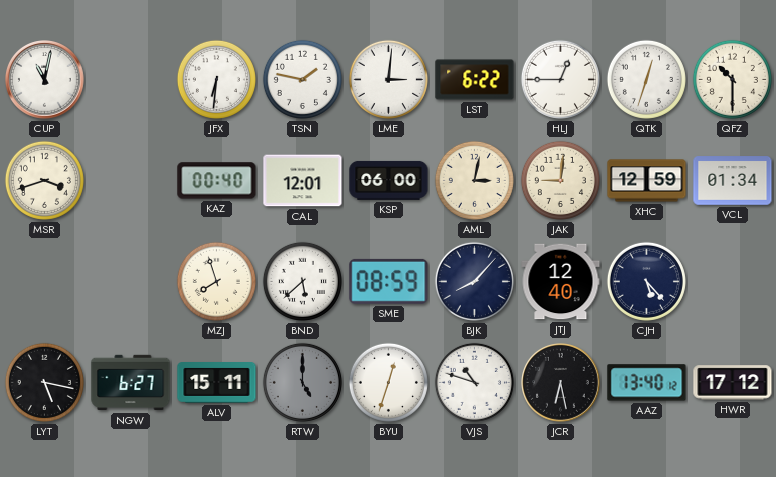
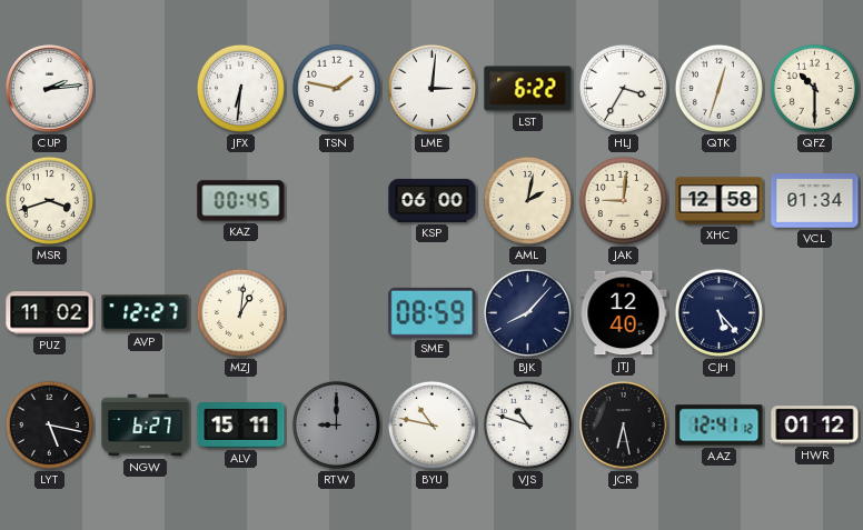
CUP: 11:02 -> 2:14 (50, 89)
HLJ: 12:45 -> 3:35 (623, 88)
KAZ: 00:40 -> 00:45 (241, 201)
CAL: 12:01 -> none (303, 181)
AML: 3:02 -> 2:02 (527, 200)
XHC: 12:59 -> 12:58 (720, 201)
PUZ: none -> 11:02 (50, 313)
AVP: none -> 12:27 (146, 313)
MZJ: 7:57 -> 1:01 (240, 312)
BND: 5:38 -> none (302, 281)
RTW: 5:00 -> 9:00 (336, 424)
BYU: 12:33 -> 10:47 (431, 424)
AAZ: 13:40 -> 12:41 (720, 426)
HWR: 17:12 -> 01:12 (815, 426)
